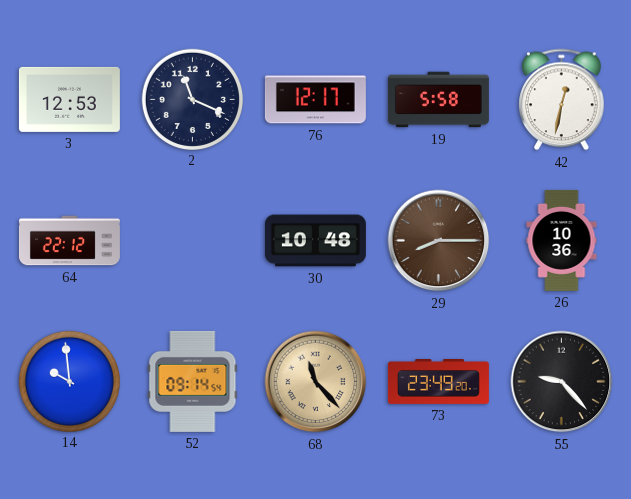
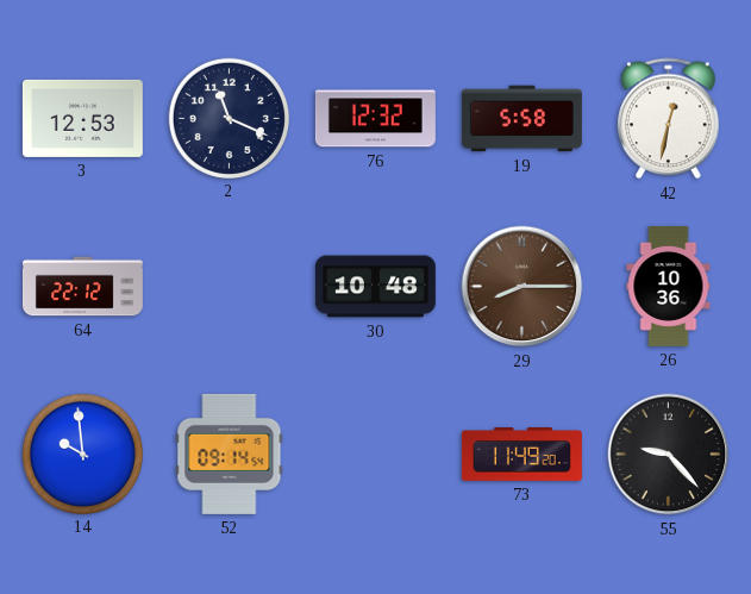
76: 12:17 -> 12:32 (375, 119)
68: 11:23 -> none (316, 382)
73: 23:49 -> 11:49 (521, 455)
